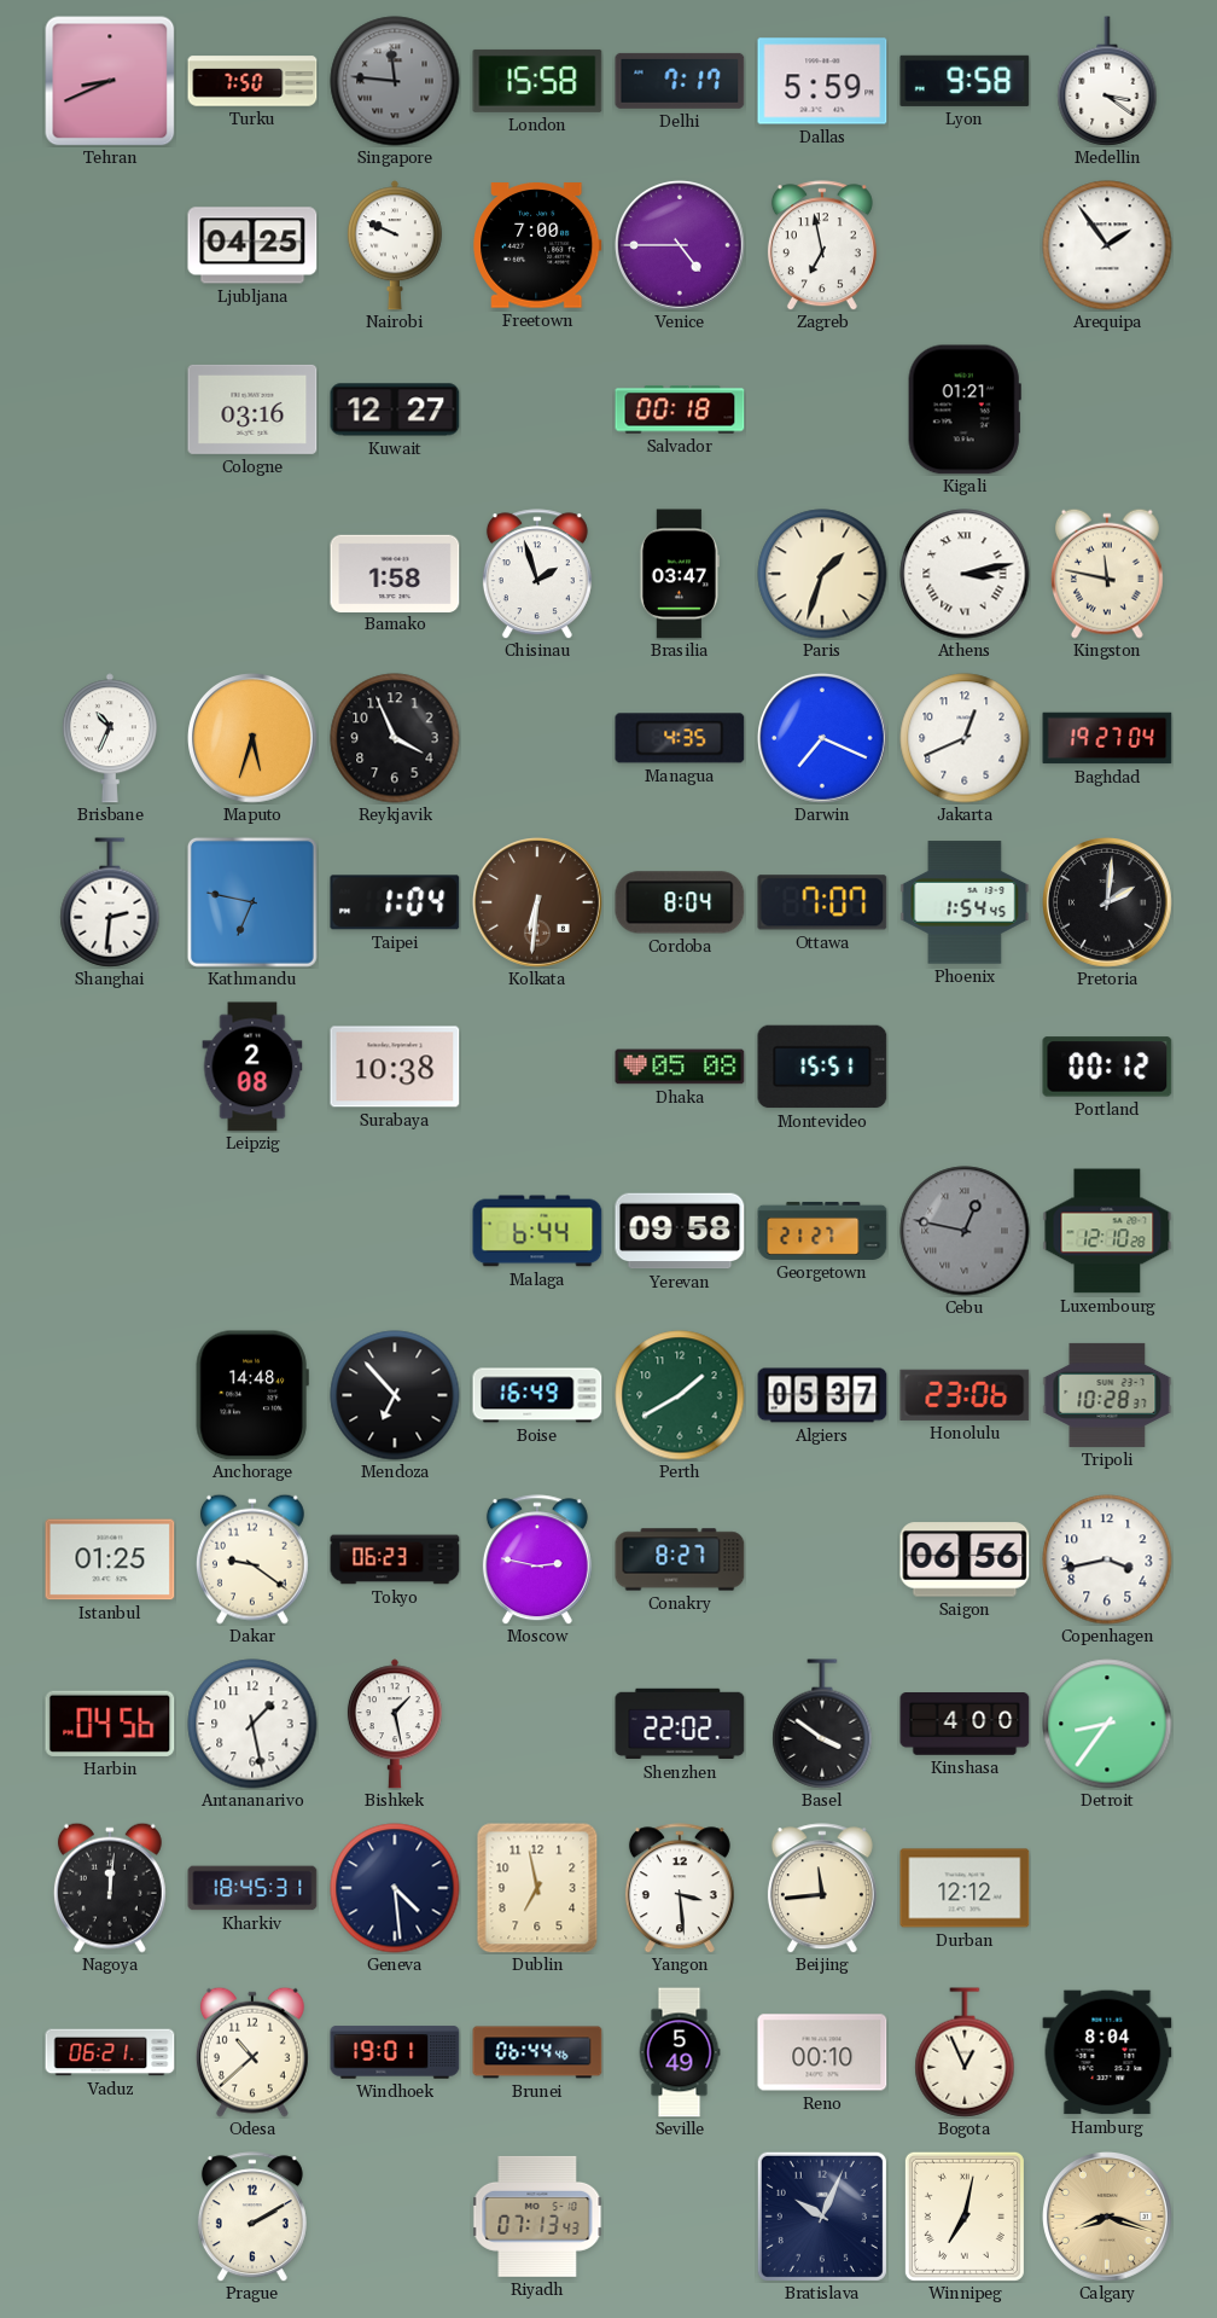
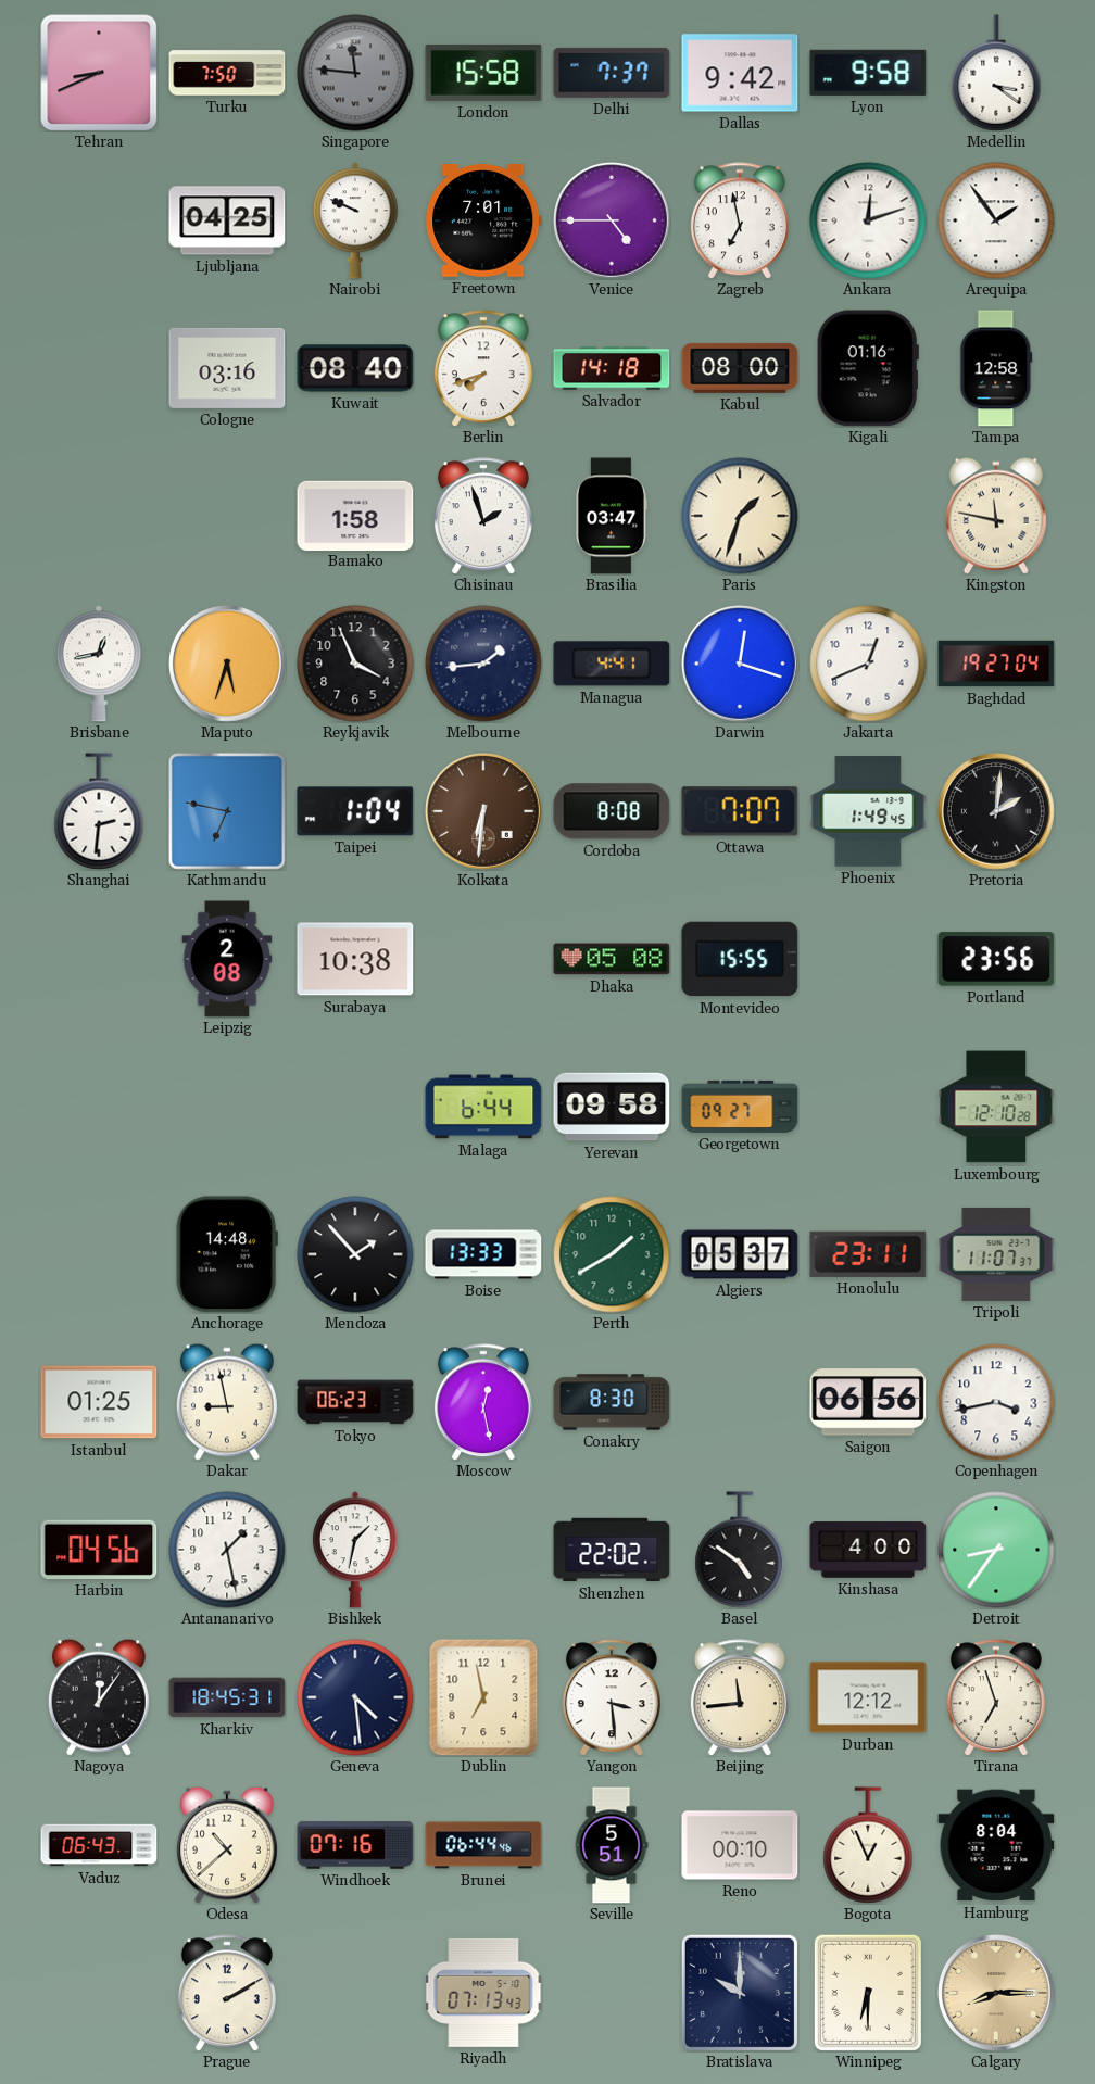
Delhi: 7:17 -> 7:37 (612, 73)
Dallas: 5:59 -> 9:42 (740, 73)
Freetown: 7:00 -> 7:01 (483, 220)
Ankara: none -> 12:12 (868, 220)
Kuwait: 12:27 -> 08:40 (355, 368)
Berlin: none -> 7:42 (483, 368)
Salvador: 00:18 -> 14:18 (612, 368)
Kabul: none -> 08:00 (740, 368)
Kigali: 01:21 -> 01:16 (868, 368)
Tampa: none -> 12:58 (996, 368)
Athens: 3:13 -> none (965, 574)
Brisbane: 10:34 -> 12:43 (99, 664)
Melbourne: none -> 1:44 (483, 664)
Managua: 4:35 -> 4:41 (612, 664)
Darwin: 7:19 -> 12:18 (741, 665)
Cordoba: 8:04 -> 8:08 (612, 811)
Phoenix: 1:54 -> 1:49 (868, 811)
Montevideo: 15:51 -> 15:55 (740, 959)
Portland: 00:12 -> 23:56 (996, 959)
Georgetown: 21:27 -> 09:27 (740, 1107)
Cebu: 12:47 -> none (965, 1231)
Mendoza: 6:53 -> 1:53 (355, 1254)
Boise: 16:49 -> 13:33 (483, 1254)
Honolulu: 23:06 -> 23:11 (868, 1254)
Tripoli: 10:28 -> 11:07 (996, 1254)
Dakar: 9:21 -> 8:58 (227, 1402)
Moscow: 2:47 -> 12:28 (483, 1402)
Conakry: 8:27 -> 8:30 (612, 1402)
Bishkek: 1:28 -> 1:32 (355, 1550)
Basel: 3:51 -> 4:51 (740, 1550)
Nagoya: 12:01 -> 12:06 (99, 1697)
Tirana: none -> 6:57 (996, 1697)
Vaduz: 06:21 -> 06:43 (99, 1845)
Windhoek: 19:01 -> 07:16 (355, 1845)
Seville: 5:49 -> 5:51 (612, 1845)
Bratislava: 10:04 -> 10:00 (740, 1993)
Winnipeg: 7:02 -> 6:30 (868, 1993)
Calgary: 8:18 -> 8:15 (997, 1994)
